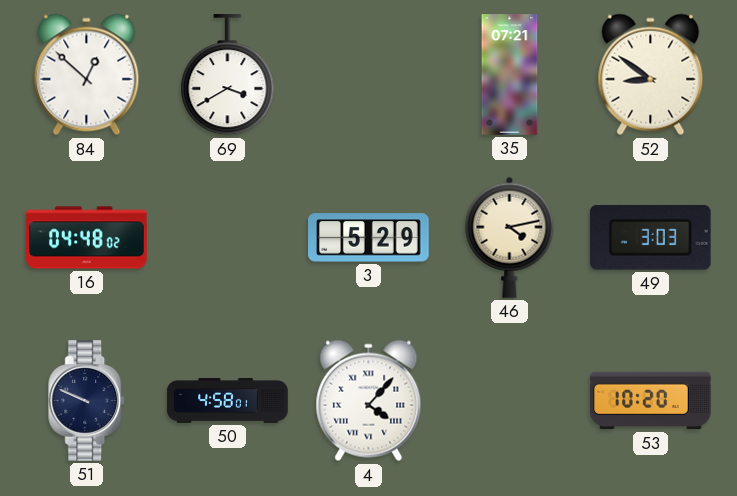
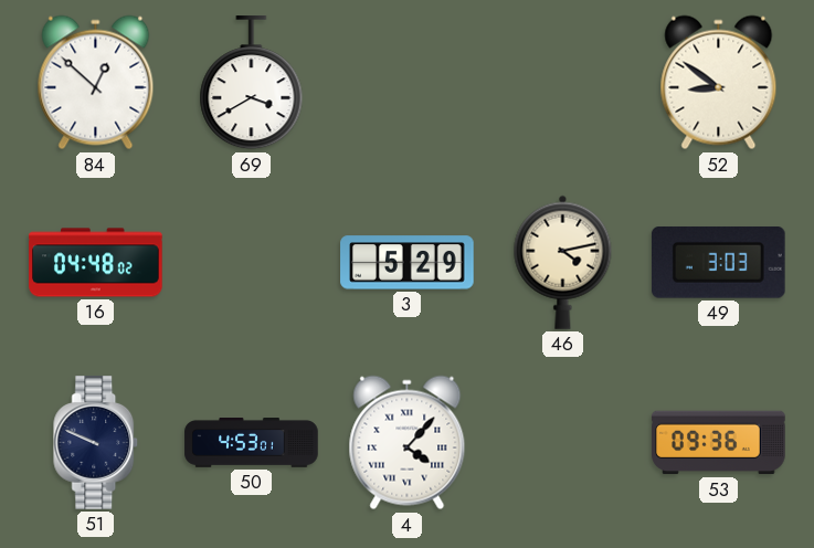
35: 07:21 -> none (510, 75)
50: 4:58 -> 4:53 (252, 443)
53: 10:20 -> 09:36 (719, 443)
